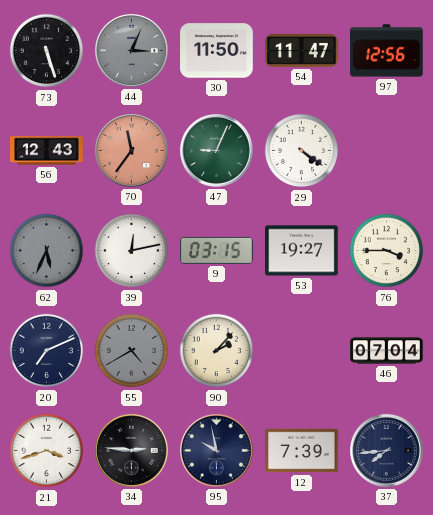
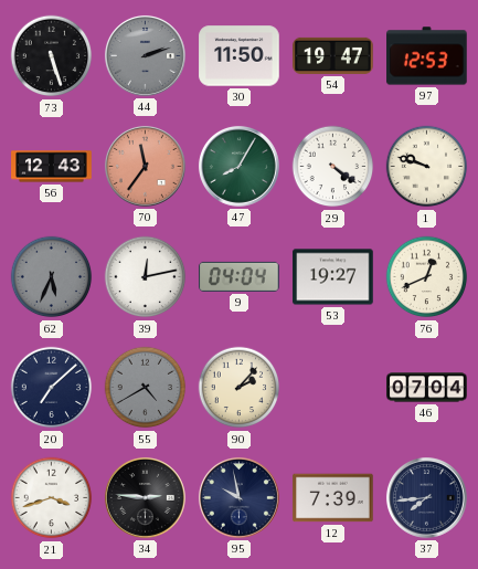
44: 3:04 -> 2:12 (145, 55)
54: 11:47 -> 19:47 (333, 55)
97: 12:56 -> 12:53 (427, 56)
47: 9:04 -> 8:05 (238, 166)
1: none -> 9:48 (427, 167)
9: 03:15 -> 04:04 (240, 276)
76: 3:45 -> 12:41 (427, 277)
20: 7:11 -> 7:08 (52, 388)
